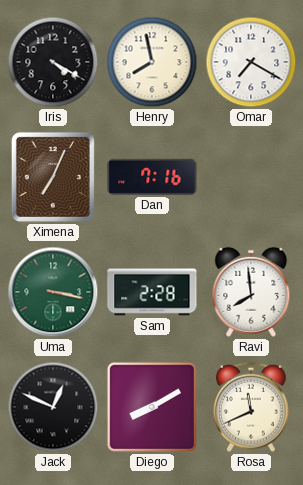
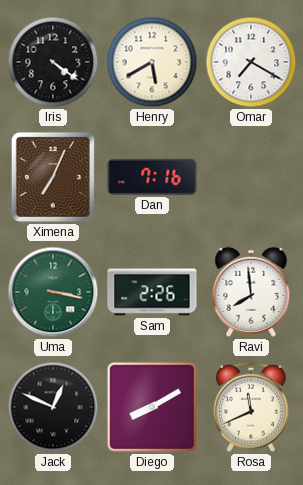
Iris: 4:20 -> 4:21 (53, 62)
Henry: 7:58 -> 5:40 (152, 62)
Sam: 2:28 -> 2:26 (152, 292)
